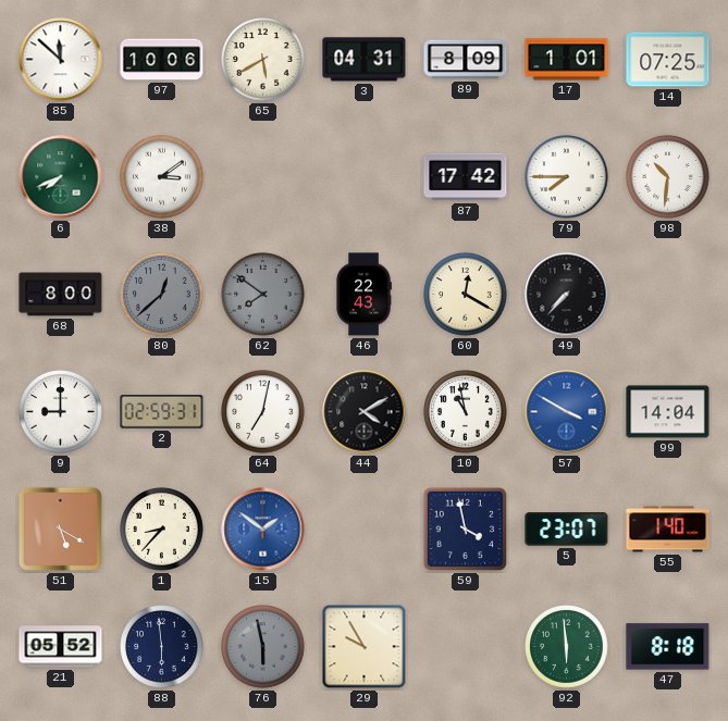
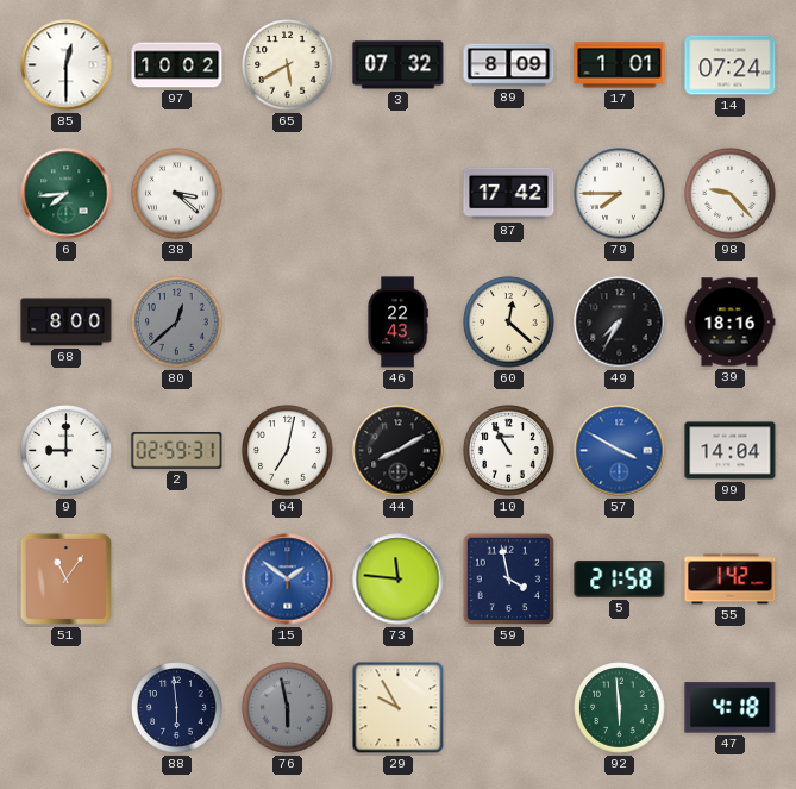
85: 11:52 -> 12:30 (67, 65)
97: 10:06 -> 10:02 (177, 65)
3: 04:31 -> 07:32 (399, 65)
14: 07:25 -> 07:24 (731, 65)
6: 7:41 -> 7:44 (67, 194)
38: 3:09 -> 3:22 (177, 194)
98: 10:31 -> 9:23 (731, 194)
62: 7:51 -> none (263, 295)
60: 12:20 -> 12:22 (509, 323)
49: 7:37 -> 7:35 (620, 323)
39: none -> 18:16 (729, 323)
44: 4:10 -> 8:10 (399, 451)
10: 10:58 -> 10:55 (509, 451)
51: 5:20 -> 11:06 (65, 578)
1: 8:37 -> none (162, 530)
73: none -> 11:46 (399, 580)
5: 23:07 -> 21:58 (620, 580)
55: 1:40 -> 1:42 (731, 580)
21: 05:52 -> none (61, 647)
47: 8:18 -> 4:18 (731, 708)
